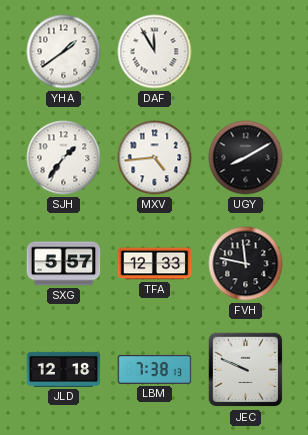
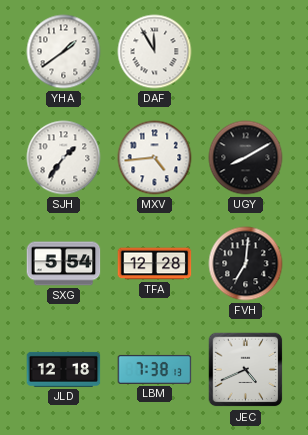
SXG: 5:57 -> 5:54 (64, 264)
TFA: 12:33 -> 12:28 (155, 264)
FVH: 11:47 -> 7:01 (246, 264)
JEC: 9:49 -> 4:41 (246, 370)
